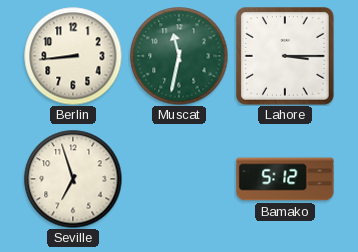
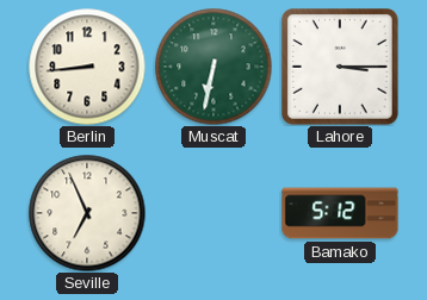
Muscat: 11:32 -> 6:32 (213, 67)
Seville: 6:57 -> 6:56 (87, 213)
